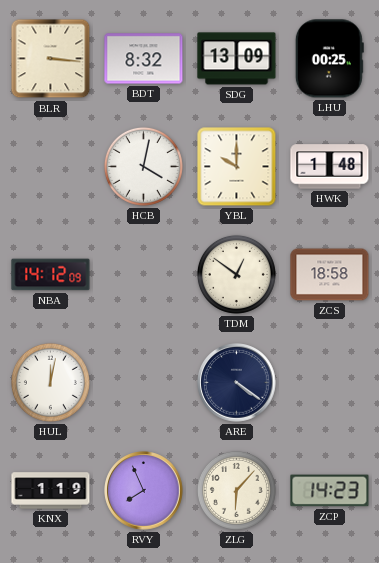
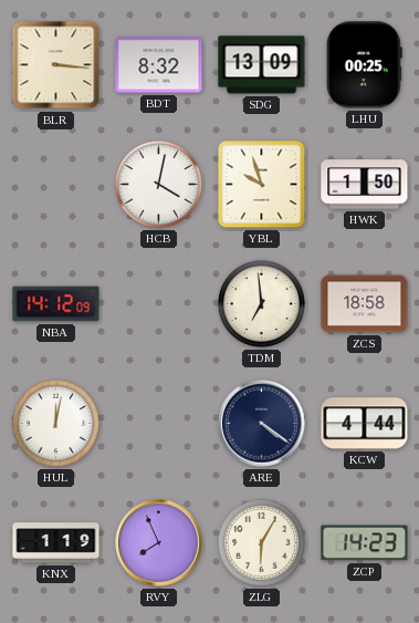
YBL: 10:00 -> 9:57 (262, 185)
HWK: 1:48 -> 1:50 (365, 185)
TDM: 12:51 -> 6:59 (261, 303)
KCW: none -> 4:44 (365, 424)
ZLG: 6:07 -> 6:05 (261, 542)
